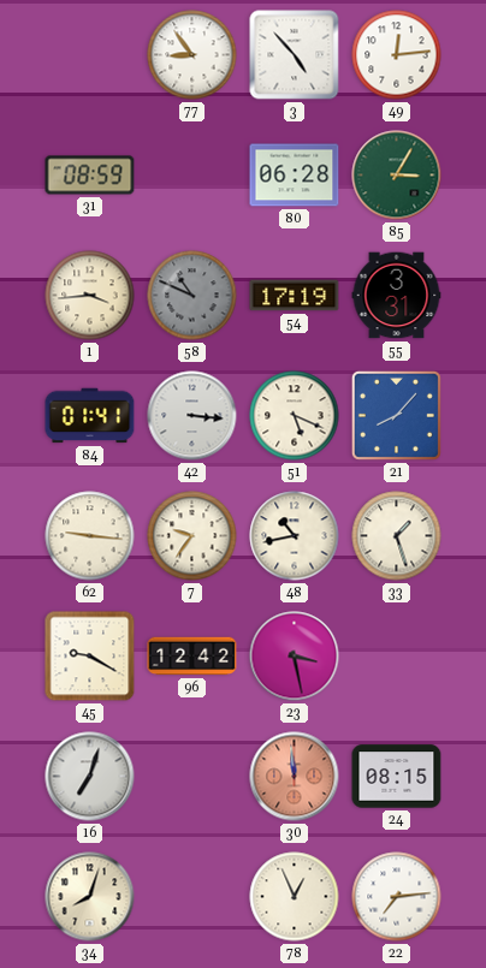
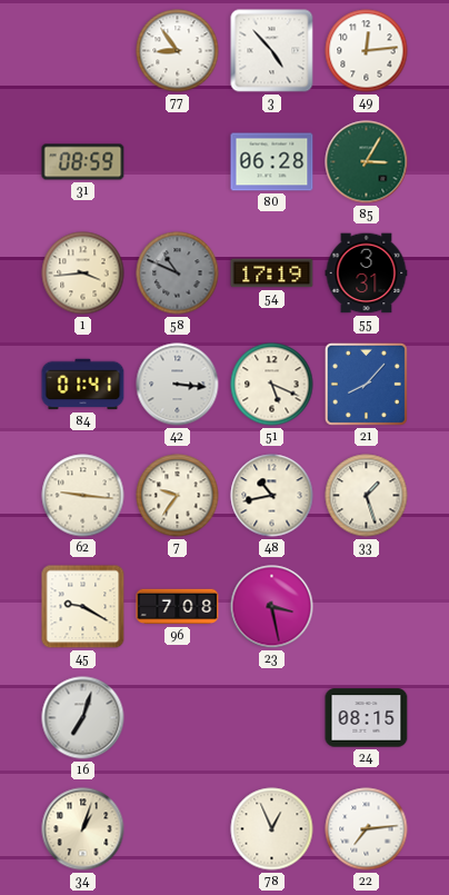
96: 12:42 -> 7:08 (178, 607)
30: 11:59 -> none (295, 777)
34: 8:03 -> 1:03 (83, 829)
